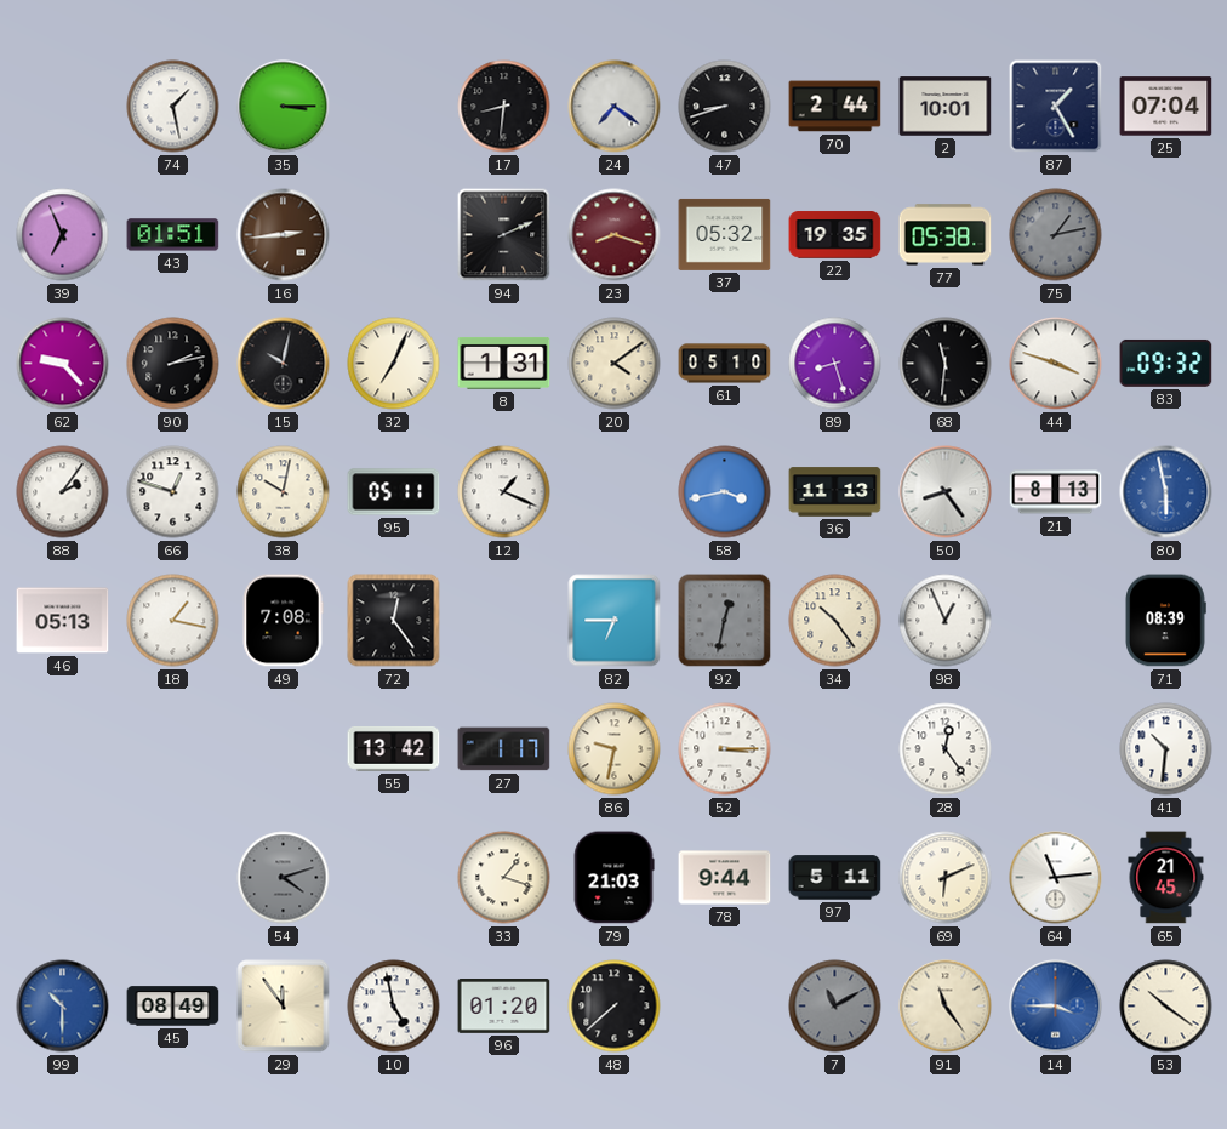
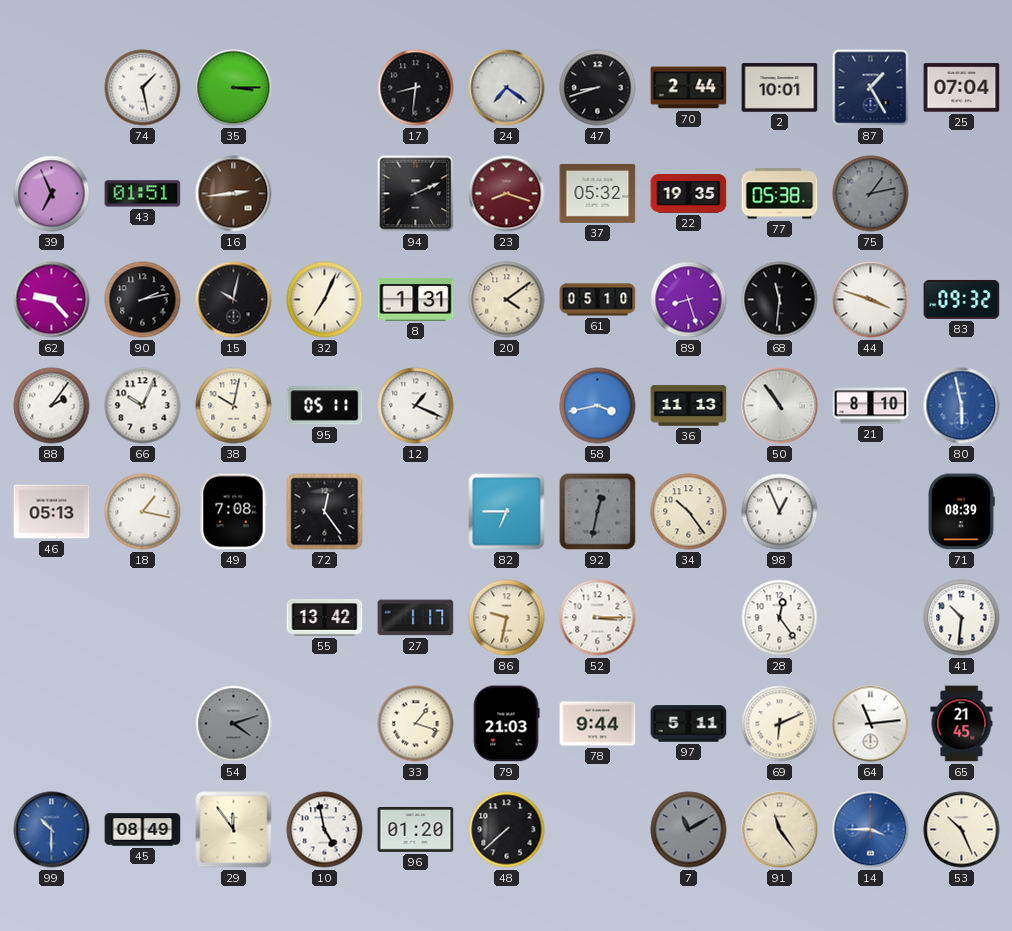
66: 12:48 -> 10:04 (143, 406)
50: 8:24 -> 10:54 (780, 406)
21: 8:13 -> 8:10 (871, 406)
53: 10:21 -> 10:26 (962, 830)
